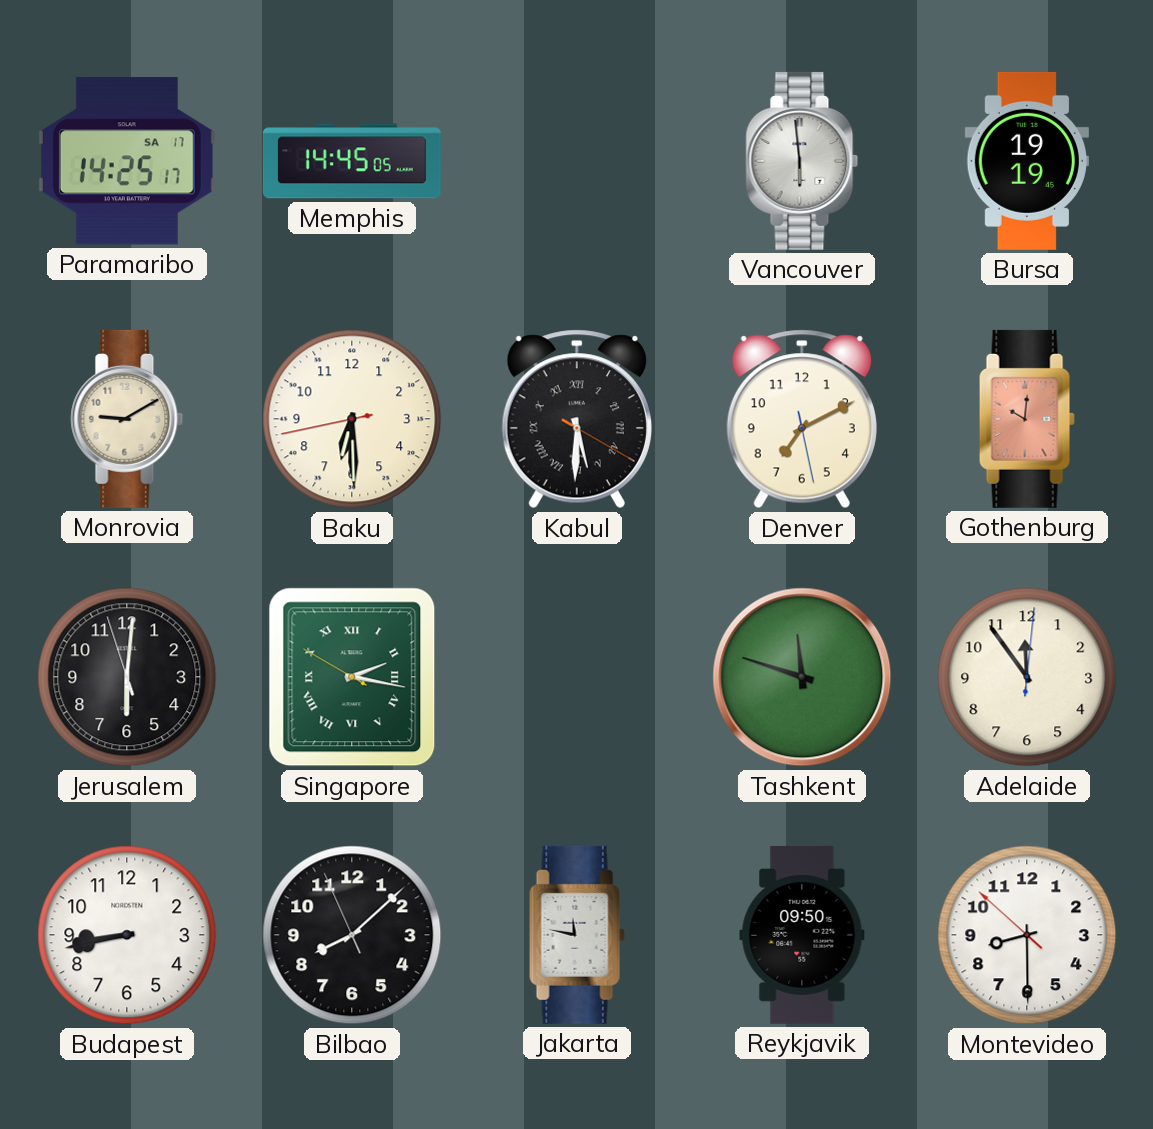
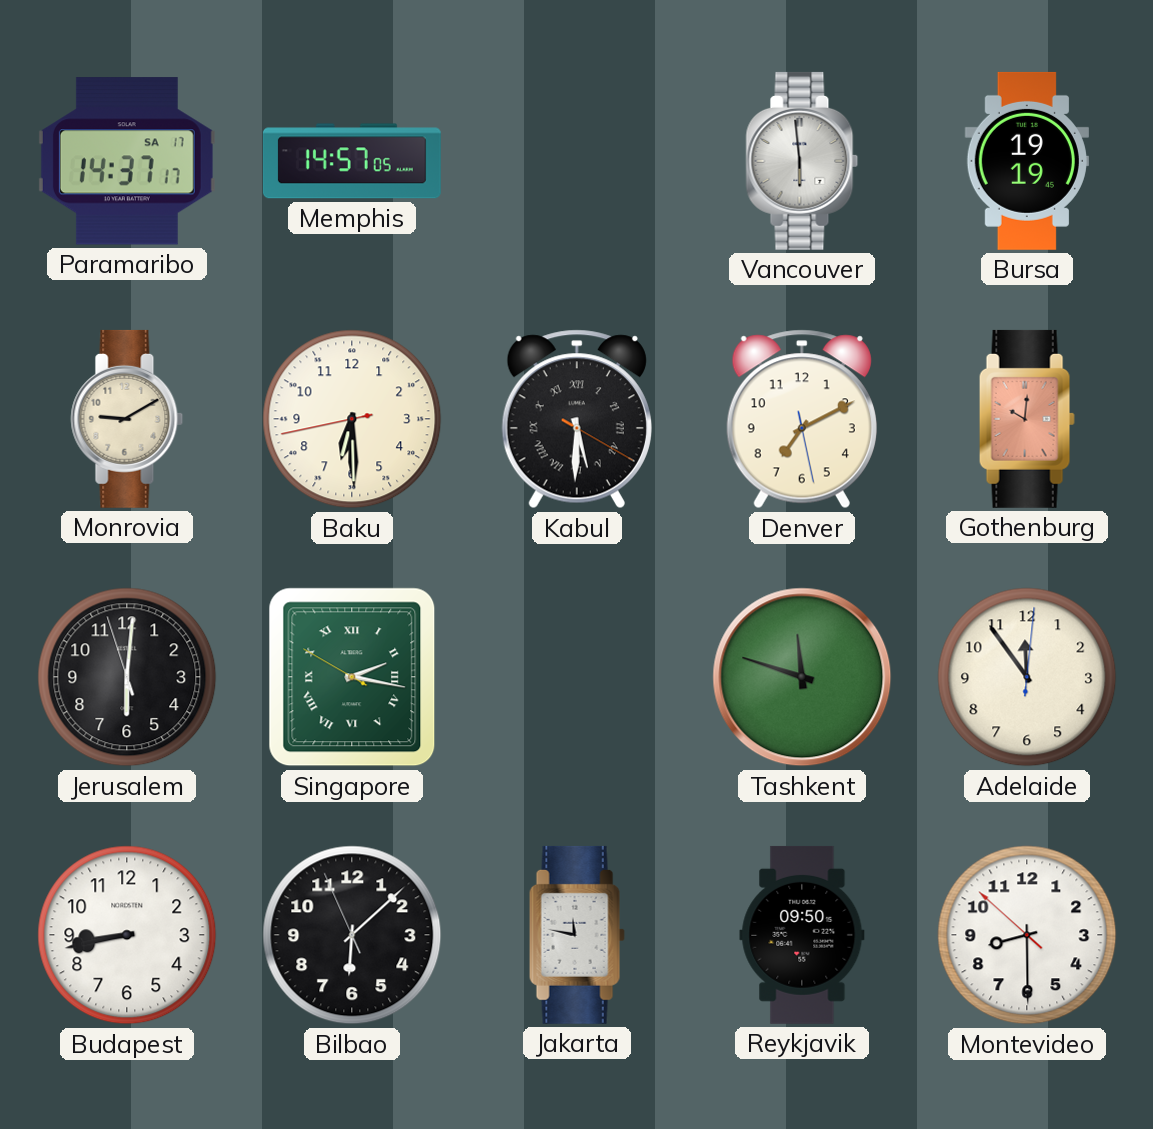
Paramaribo: 14:25 -> 14:37 (127, 161)
Memphis: 14:45 -> 14:57 (352, 161)
Bilbao: 8:07 -> 6:07 (352, 935)
